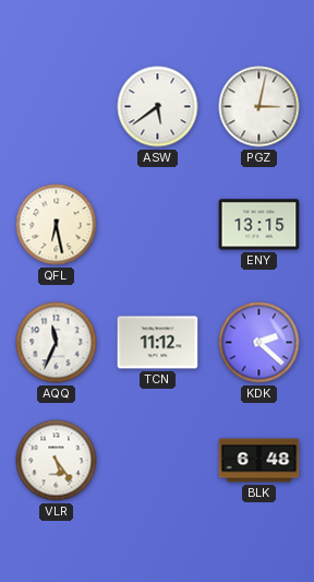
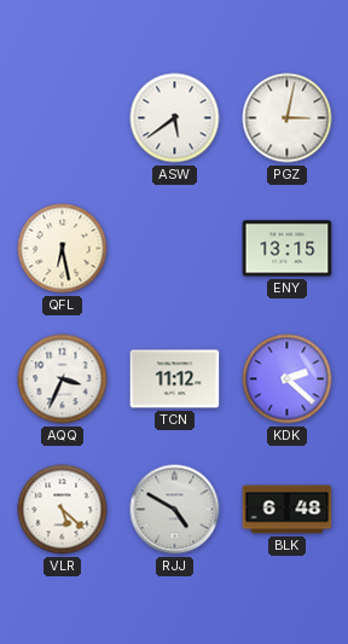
AQQ: 11:34 -> 3:34 (63, 379)
VLR: 5:24 -> 5:22 (63, 510)
RJJ: none -> 4:50 (175, 510)
